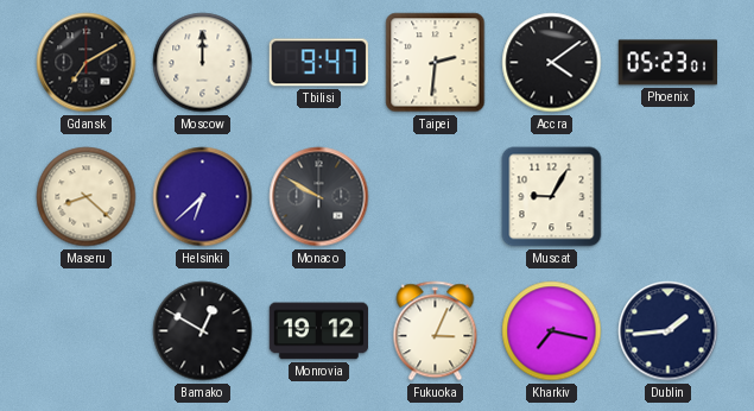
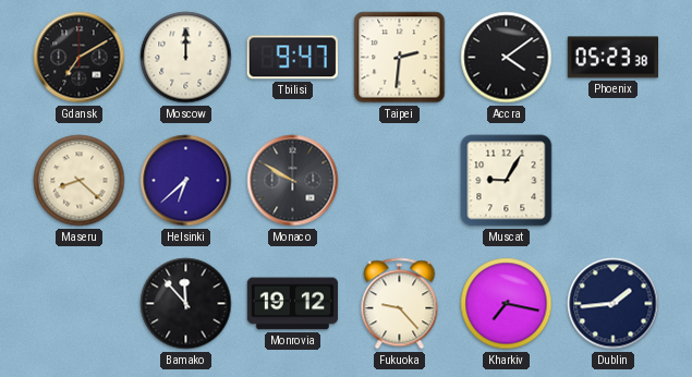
Phoenix: 05:23:01 -> 05:23:38 (612, 58)
Bamako: 12:50 -> 11:53 (186, 304)
Fukuoka: 3:04 -> 9:23 (400, 304)
